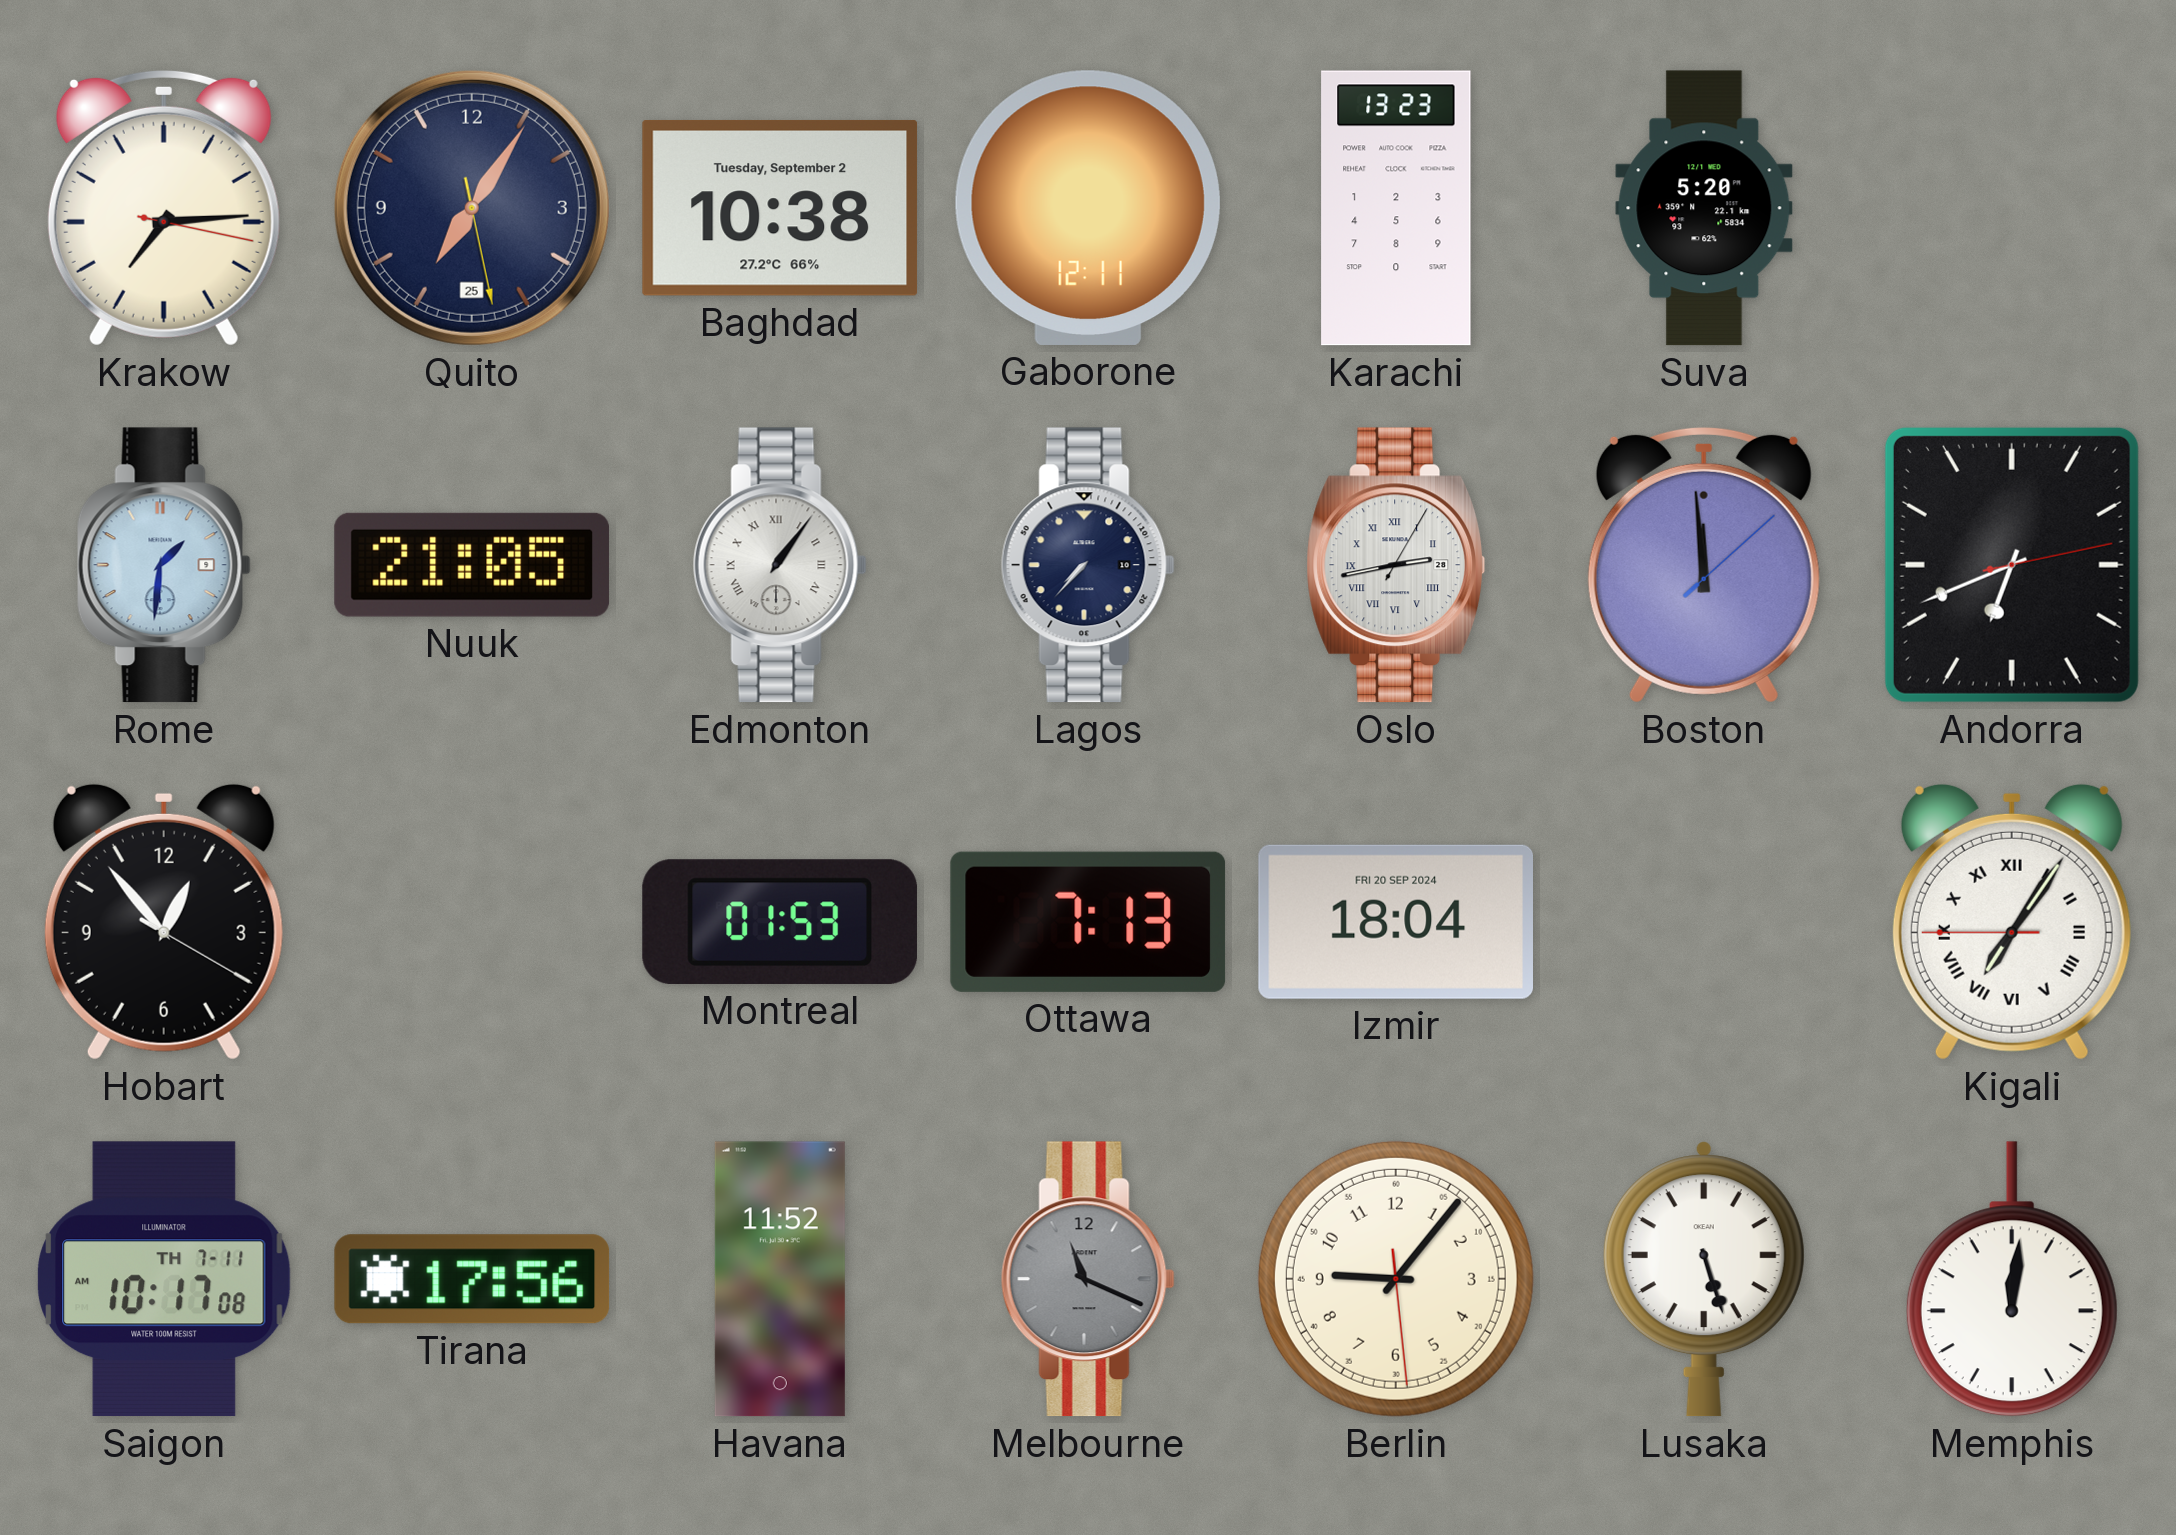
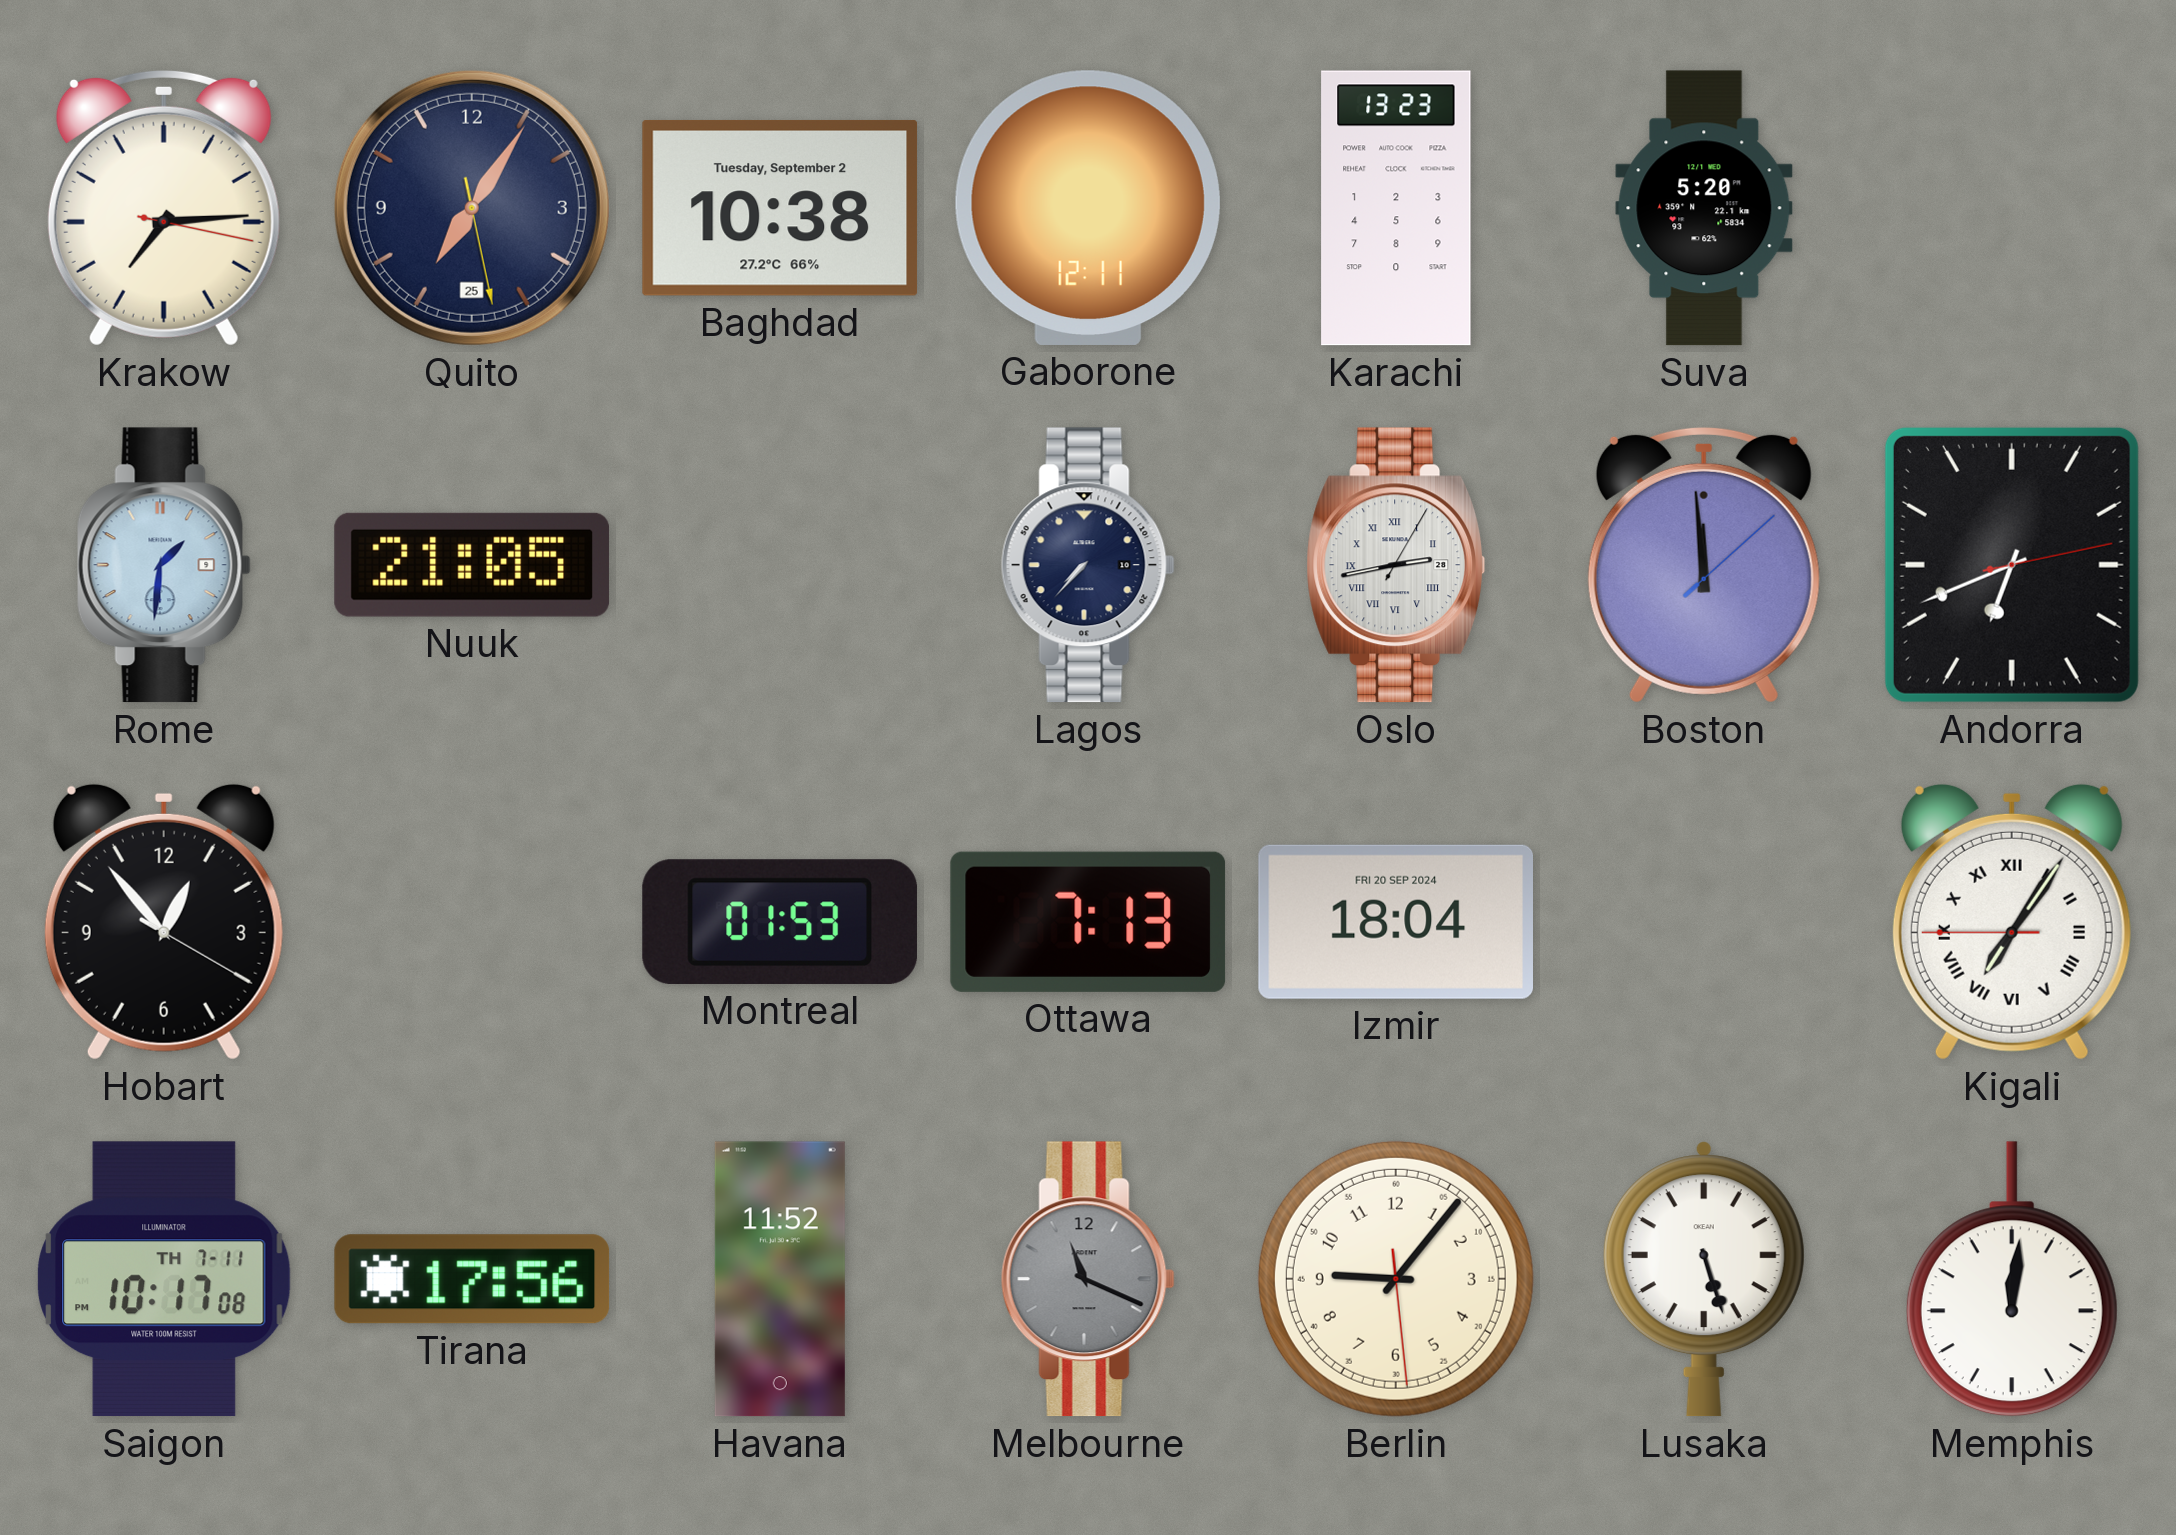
Edmonton: 1:06 -> none (780, 565)
Saigon: 10:17:08 AM -> 10:17:08 PM (165, 1279)
